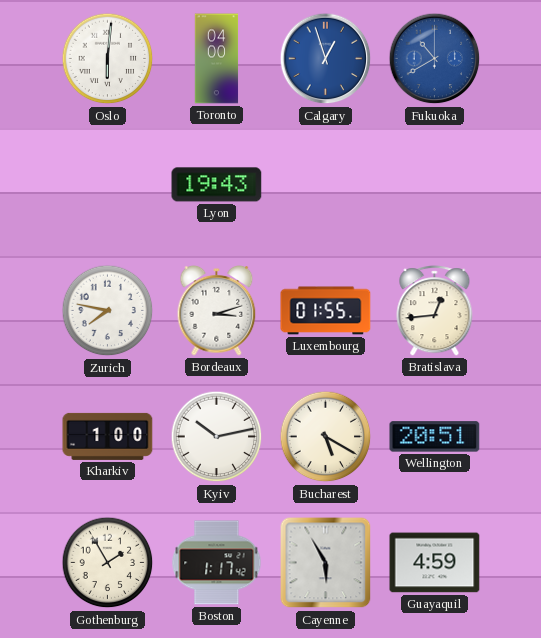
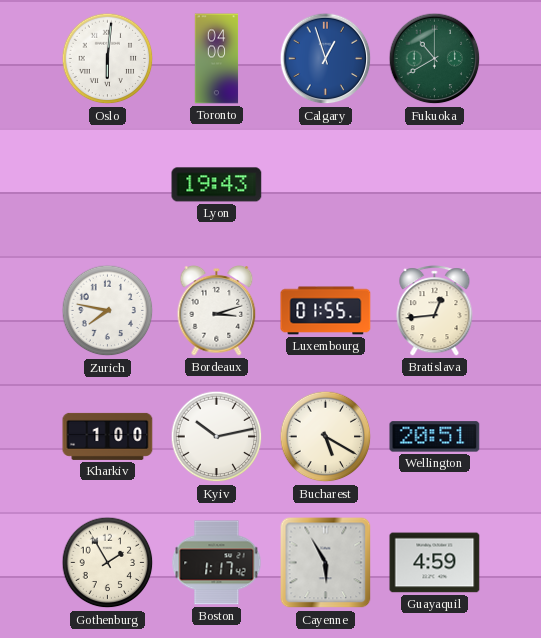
Fukuoka dial: blue -> green (435, 59)
